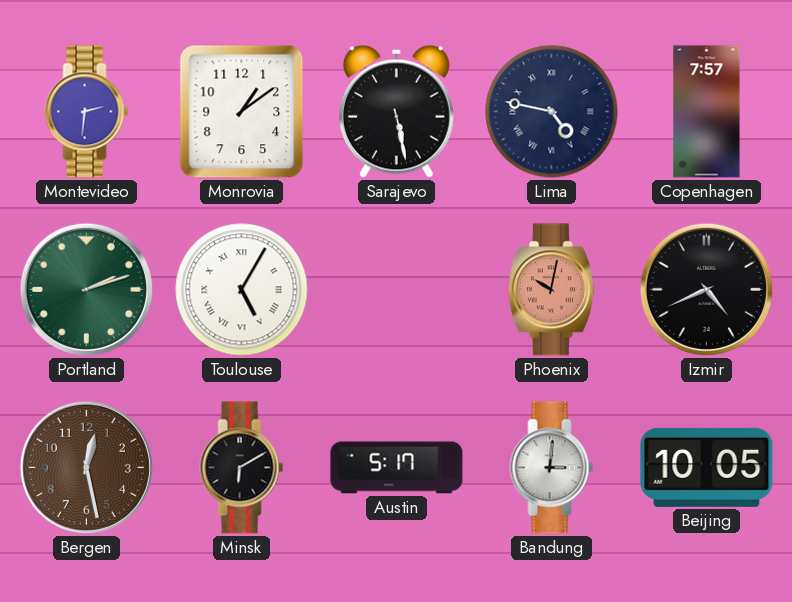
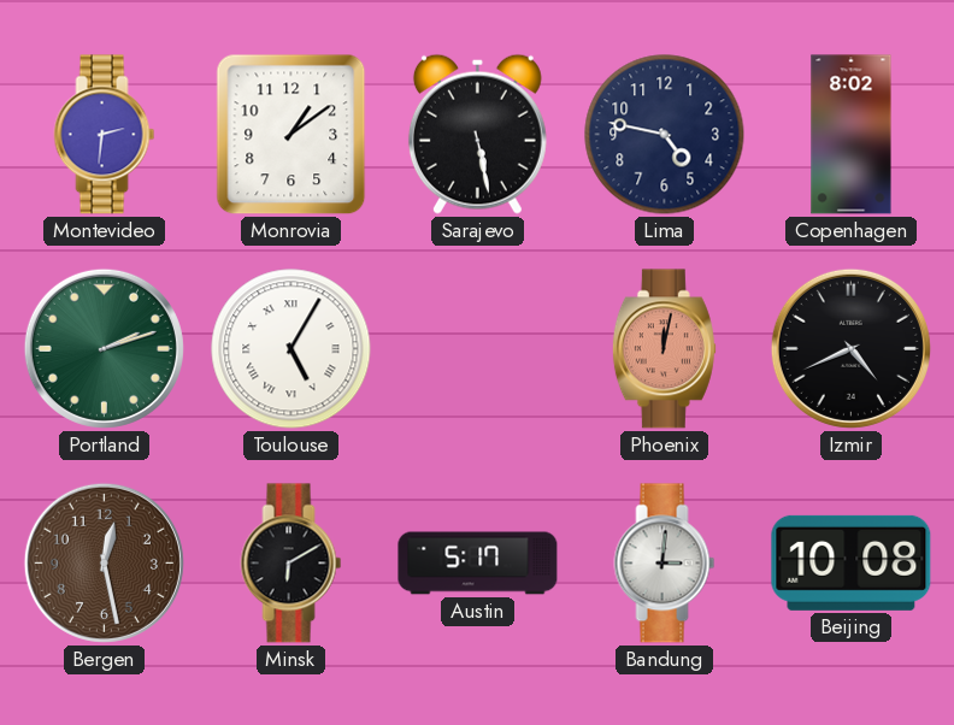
Lima numerals: Roman -> Arabic (665, 135)
Copenhagen: 7:57 -> 8:02 (852, 135)
Phoenix: 10:02 -> 12:02 (664, 349)
Beijing: 10:05 -> 10:08 (852, 562)
